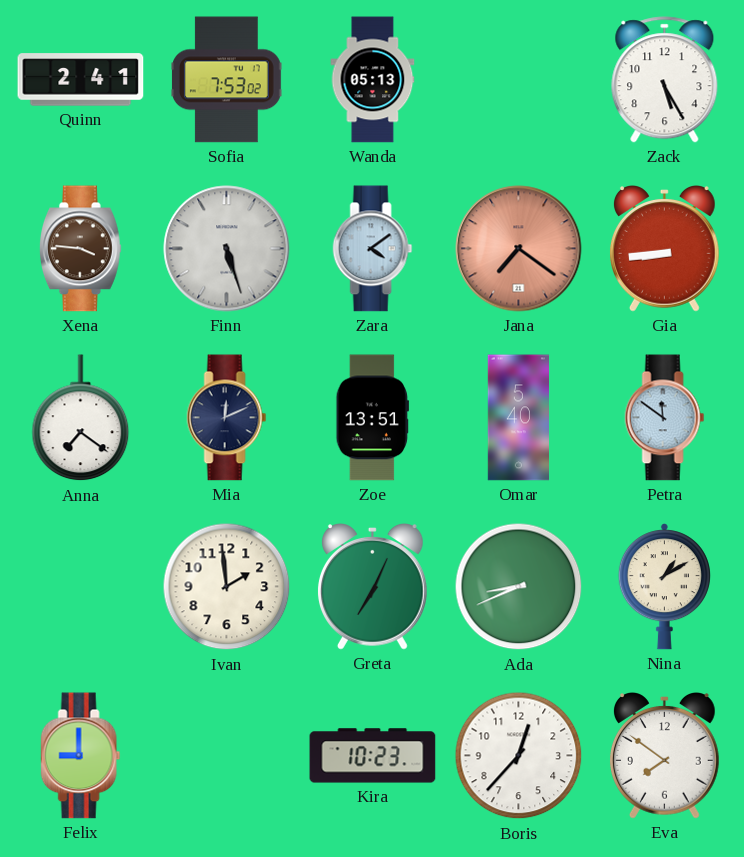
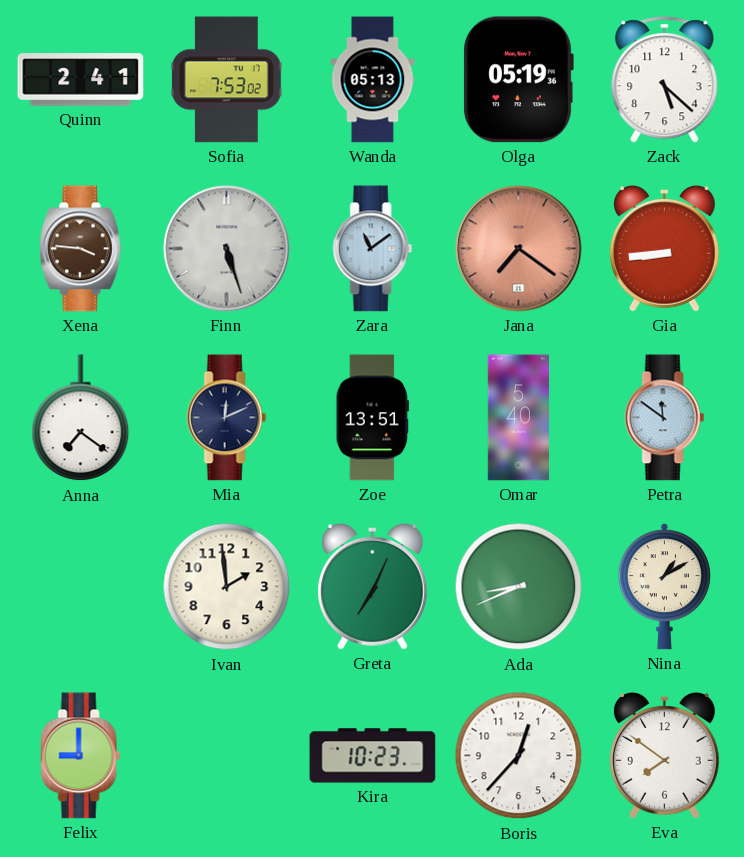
Olga: none -> 05:19 (518, 80)
Zack: 5:25 -> 5:22 (665, 80)
Zara: 4:09 -> 11:09 (373, 249)
